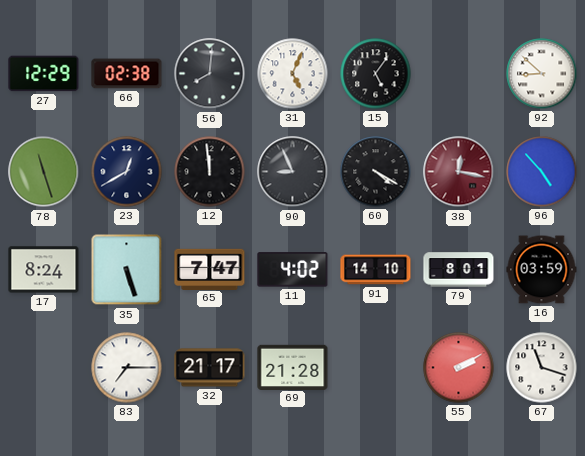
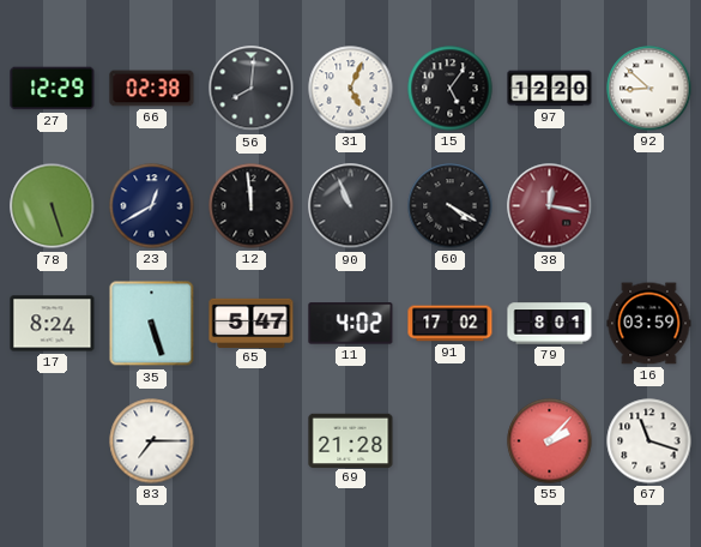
97: none -> 12:20 (550, 89)
78: 11:27 -> 5:27 (53, 206)
90: 8:56 -> 10:56 (351, 206)
96: 4:53 -> none (542, 172)
65: 7:47 -> 5:47 (252, 323)
91: 14:10 -> 17:02 (451, 324)
32: 21:17 -> none (210, 368)
55: 2:10 -> 2:07 (550, 441)
